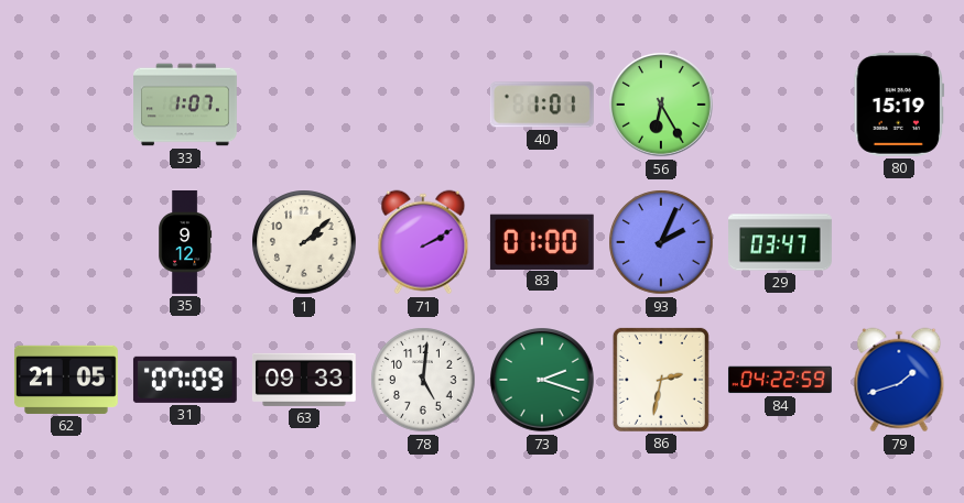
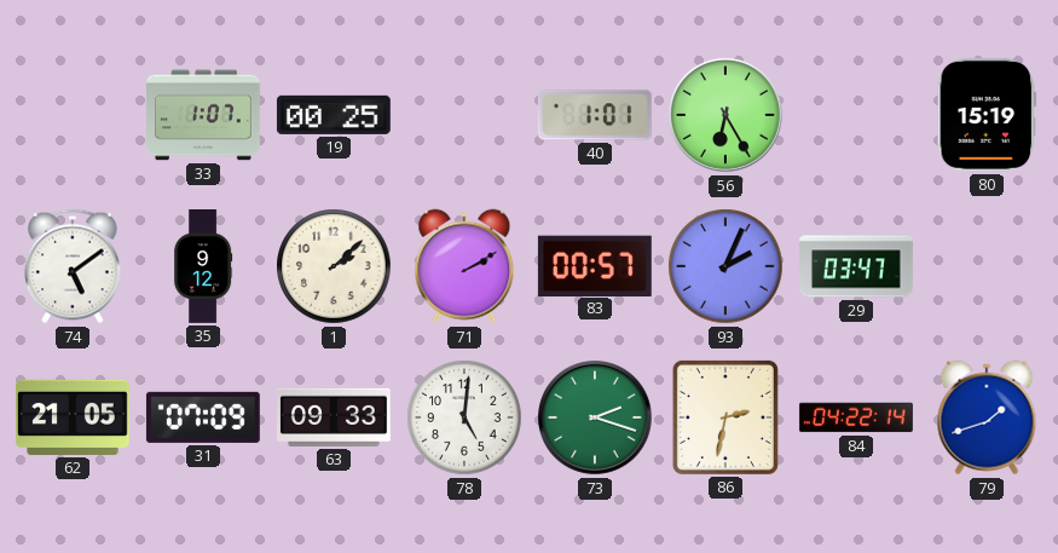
19: none -> 00:25 (334, 115)
74: none -> 5:09 (73, 266)
83: 01:00 -> 00:57 (595, 265)
84: 04:22:59 -> 04:22:14 (856, 417)
